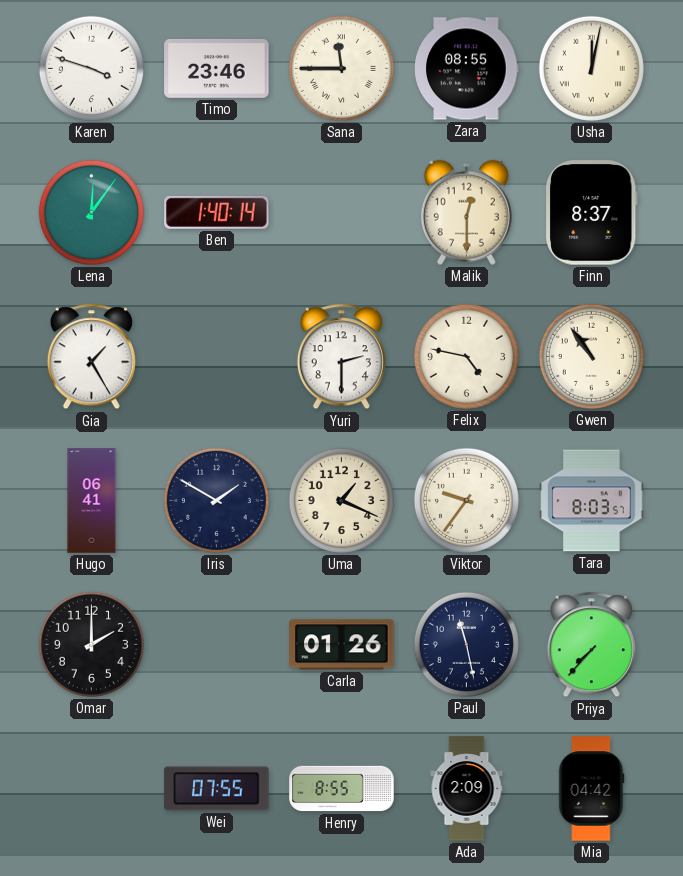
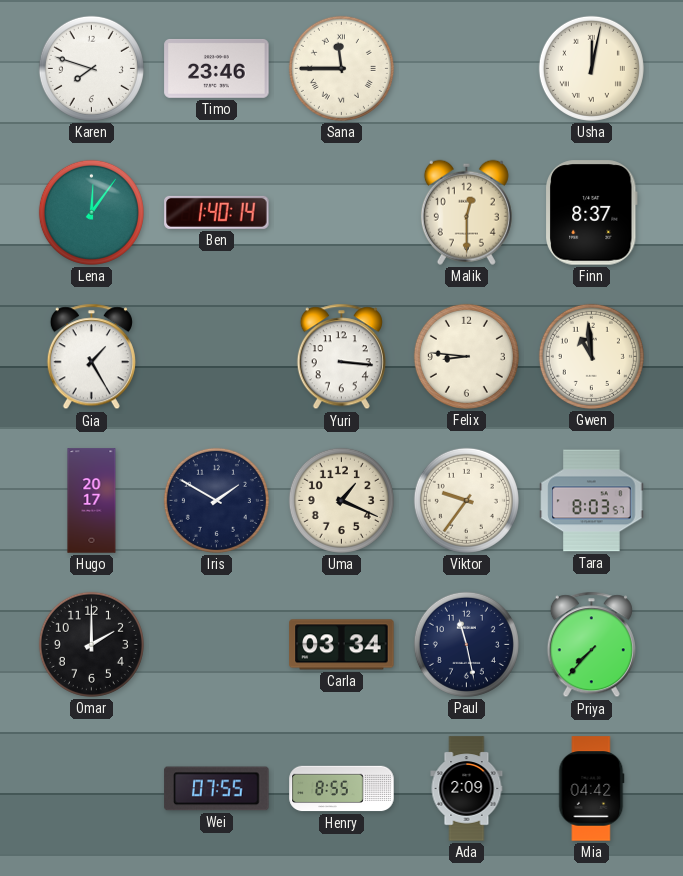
Karen: 3:48 -> 7:48 (91, 68)
Zara: 08:55 -> none (467, 69)
Yuri: 2:30 -> 3:16 (341, 357)
Felix: 4:47 -> 8:46 (466, 356)
Gwen: 10:54 -> 10:59 (591, 356)
Hugo: 06:41 -> 20:17 (92, 501)
Carla: 01:26 -> 03:34 (342, 645)
